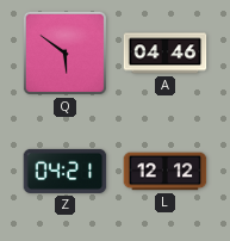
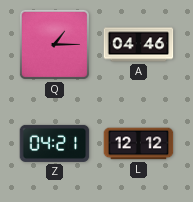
Q: 5:51 -> 1:15 (54, 44)
